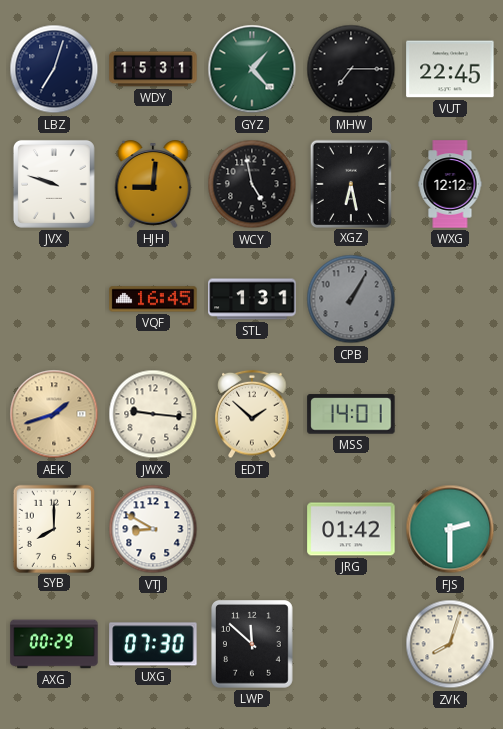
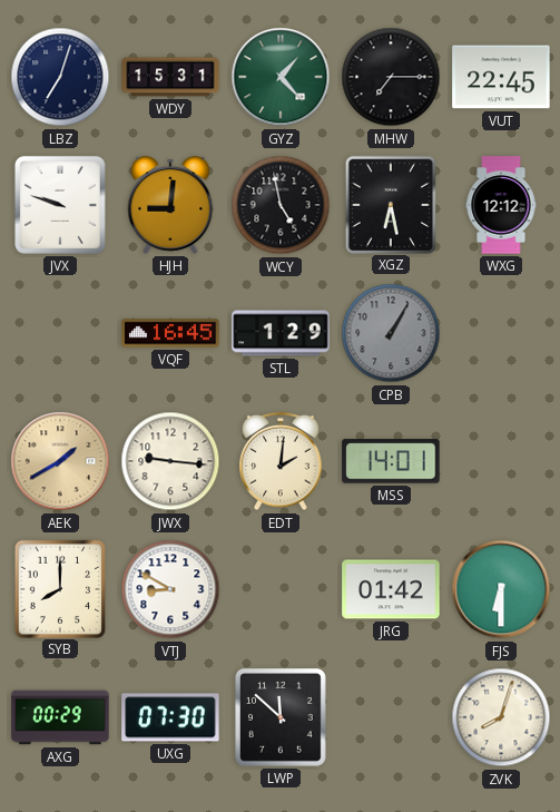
STL: 1:31 -> 1:29 (281, 333)
AEK: 1:42 -> 1:40 (60, 461)
EDT: 1:52 -> 2:01 (281, 461)
FJS: 2:30 -> 6:30 (501, 589)
